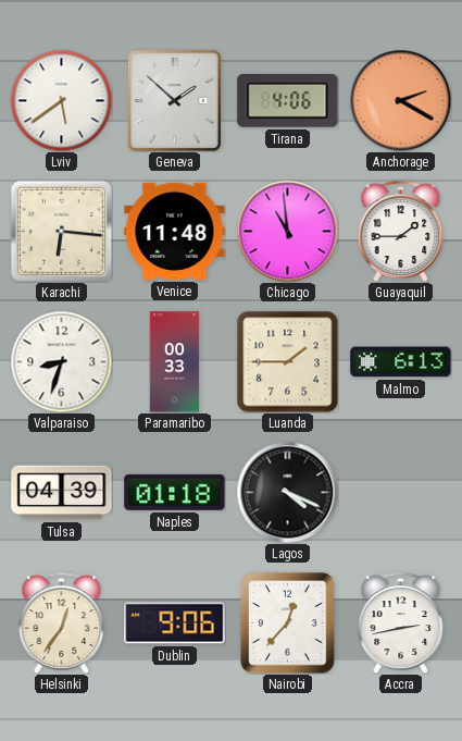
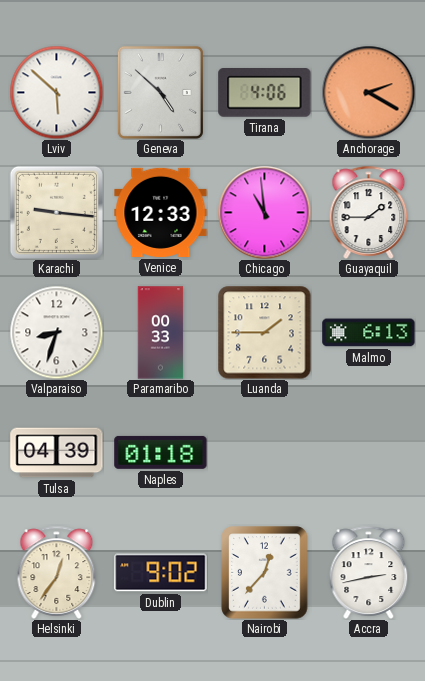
Lviv: 5:39 -> 5:52 (56, 92)
Geneva: 1:52 -> 4:52 (160, 92)
Karachi: 6:16 -> 9:16 (56, 212)
Venice: 11:48 -> 12:33 (161, 212)
Lagos: 4:19 -> none (287, 492)
Dublin: 9:06 -> 9:02 (161, 573)
